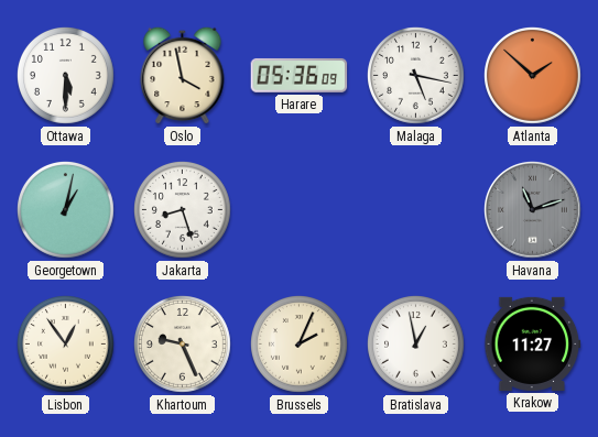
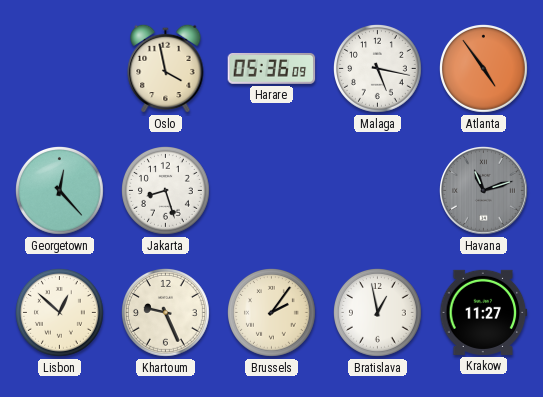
Ottawa: 5:30 -> none (66, 76)
Atlanta: 1:52 -> 4:54 (484, 69)
Georgetown: 1:02 -> 12:23 (60, 191)
Lisbon: 12:54 -> 12:52 (60, 313)
Brussels: 2:04 -> 2:06 (272, 313)
